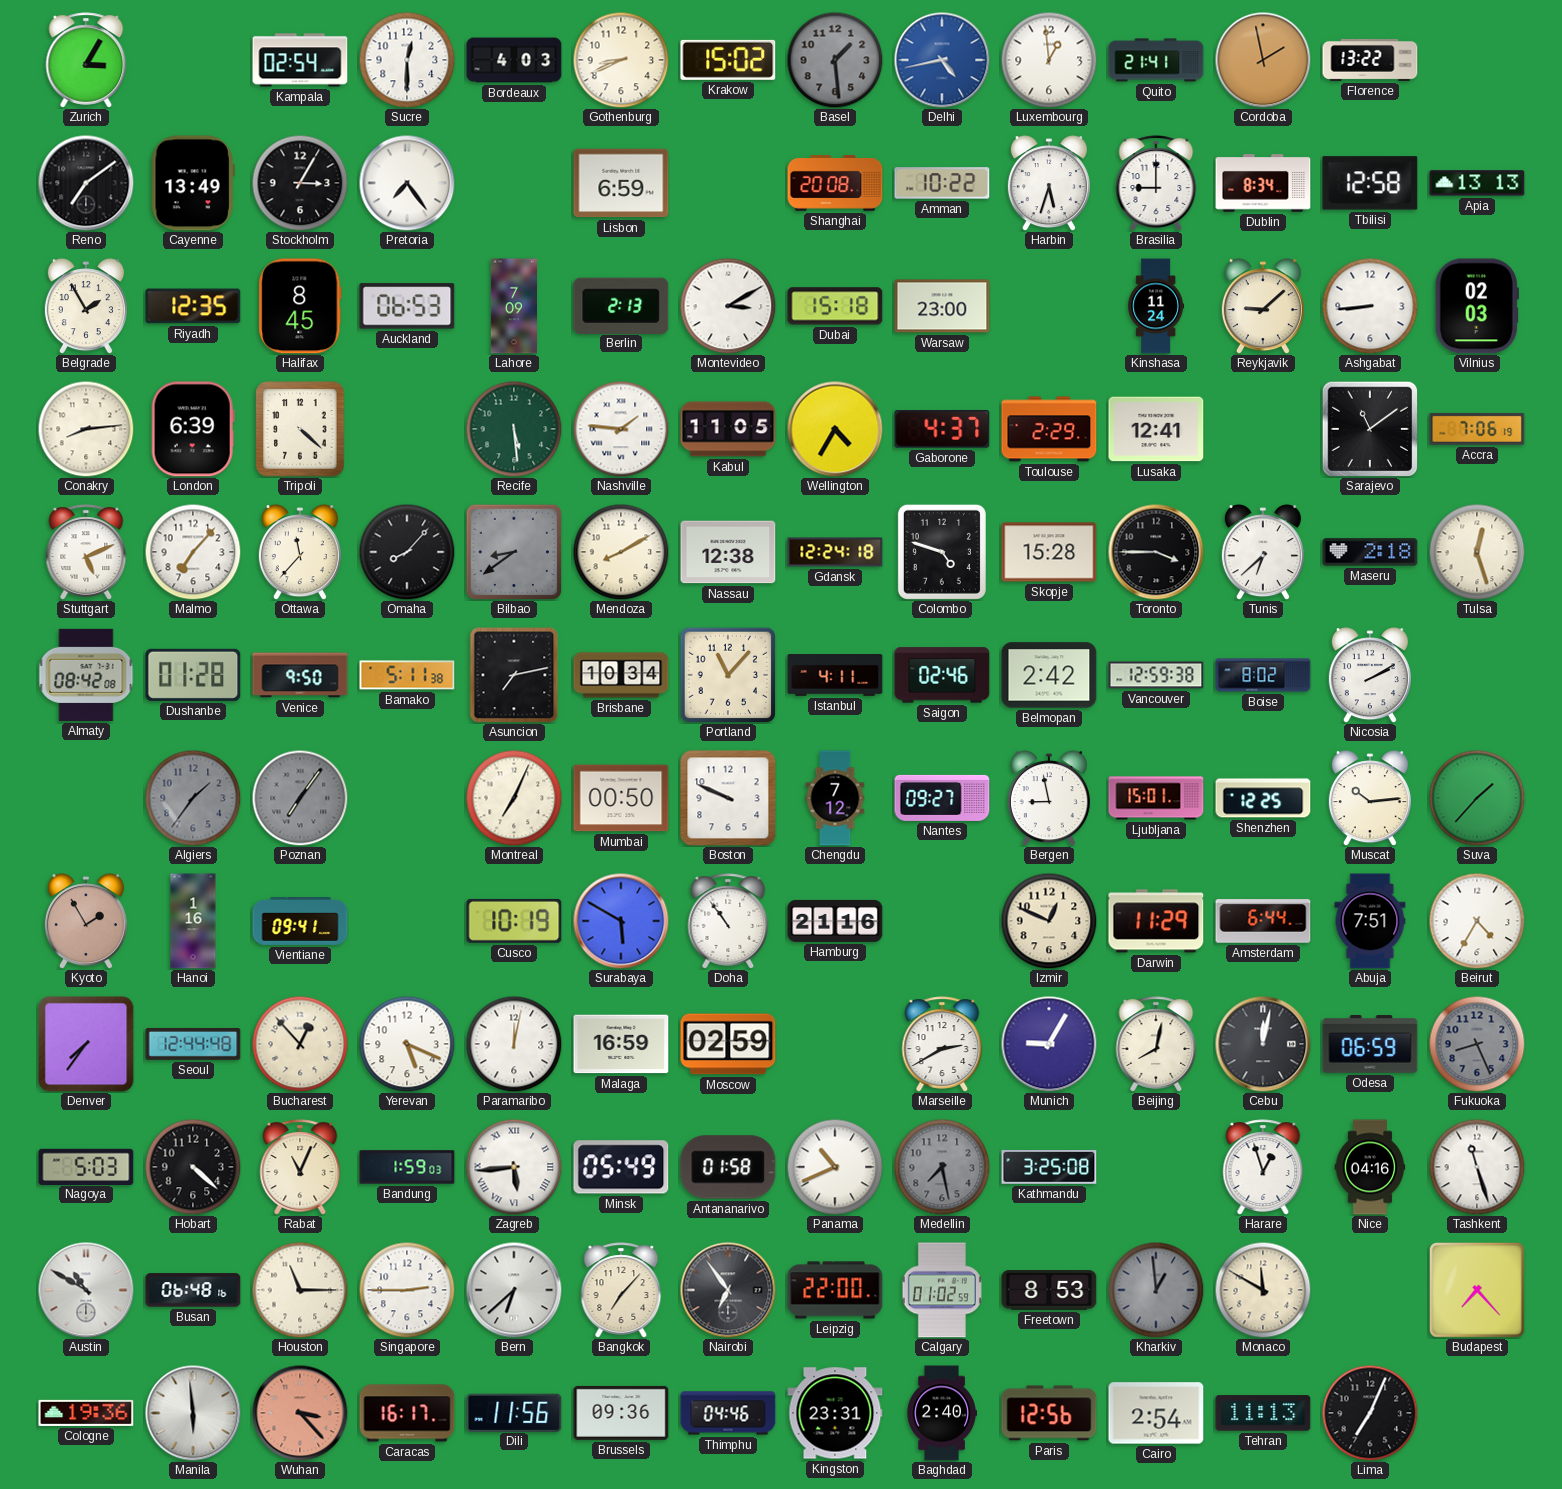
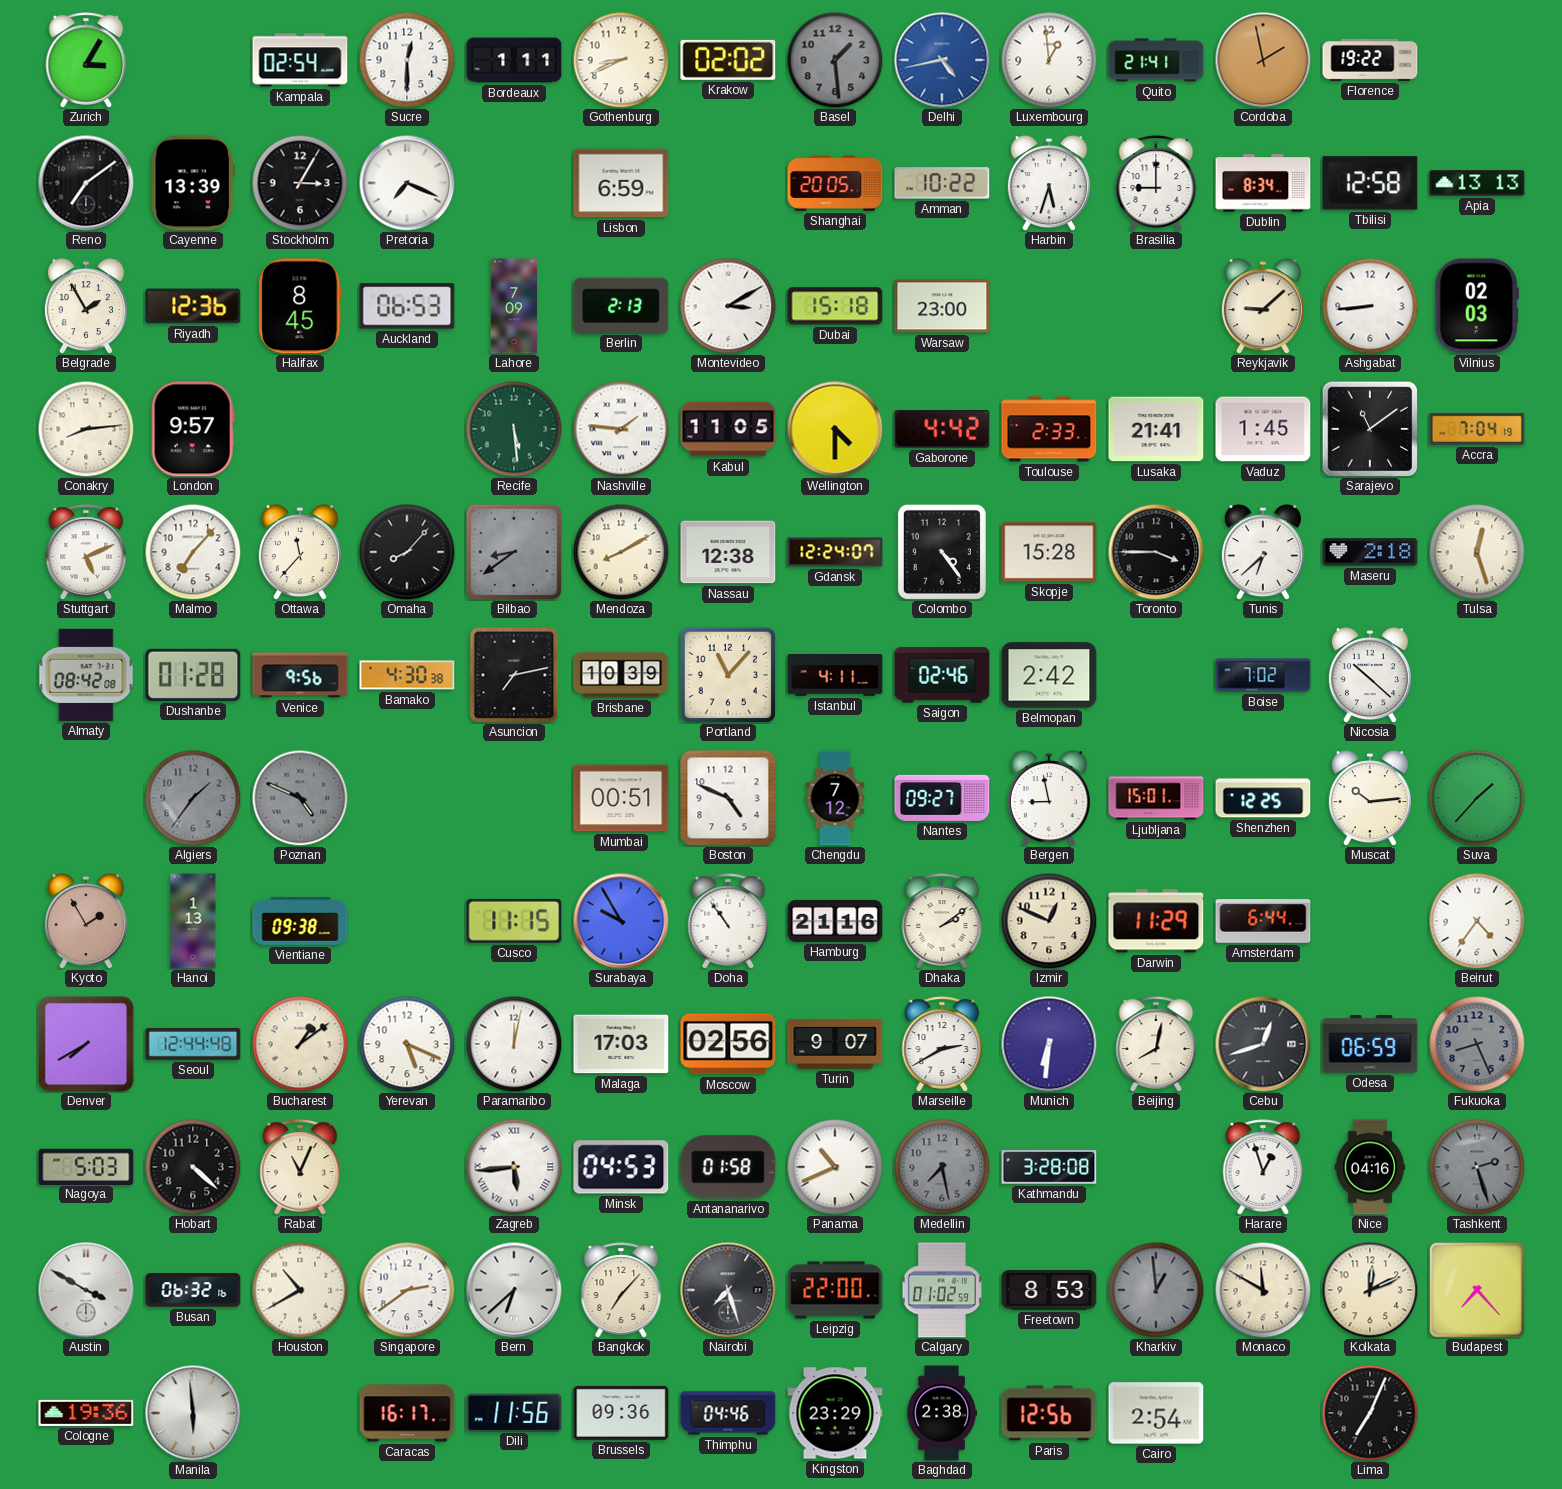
Bordeaux: 4:03 -> 1:11 (514, 60)
Krakow: 15:02 -> 02:02 (728, 60)
Florence: 13:22 -> 19:22 (1370, 60)
Cayenne: 13:49 -> 13:39 (193, 183)
Pretoria: 7:24 -> 7:19 (407, 183)
Shanghai: 20:08 -> 20:05 (835, 184)
Riyadh: 12:35 -> 12:36 (193, 306)
Kinshasa: 11:24 -> none (1156, 306)
London: 6:39 -> 9:57 (193, 429)
Tripoli: 4:22 -> none (300, 429)
Wellington: 4:35 -> 4:30 (835, 429)
Gaborone: 4:37 -> 4:42 (942, 430)
Toulouse: 2:29 -> 2:33 (1049, 429)
Lusaka: 12:41 -> 21:41 (1156, 429)
Vaduz: none -> 1:45 (1263, 429)
Accra: 7:06 -> 7:04 (1477, 429)
Gdansk: 12:24:18 -> 12:24:07 (835, 552)
Colombo: 4:48 -> 4:24 (942, 552)
Venice: 9:50 -> 9:56 (300, 675)
Bamako: 5:11 -> 4:30 (407, 675)
Brisbane: 10:34 -> 10:39 (621, 675)
Vancouver: 12:59 -> none (1156, 675)
Boise: 8:02 -> 7:02 (1263, 675)
Nicosia: 2:10 -> 10:22 (1370, 675)
Poznan: 7:06 -> 4:49 (300, 798)
Montreal: 7:04 -> none (514, 798)
Mumbai: 00:50 -> 00:51 (621, 798)
Boston: 9:49 -> 4:49 (728, 798)
Hanoi: 1:16 -> 1:13 (193, 921)
Vientiane: 09:41 -> 09:38 (300, 921)
Cusco: 10:19 -> 11:15 (514, 921)
Surabaya: 5:50 -> 9:55 (621, 921)
Dhaka: none -> 2:09 (942, 921)
Abuja: 7:51 -> none (1370, 921)
Beirut: 4:35 -> 4:36 (1477, 921)
Denver: 7:36 -> 7:40 (86, 1044)
Bucharest: 12:53 -> 1:09 (300, 1044)
Malaga: 16:59 -> 17:03 (621, 1044)
Moscow: 02:59 -> 02:56 (728, 1044)
Turin: none -> 9:07 (835, 1044)
Munich: 9:05 -> 6:31 (1049, 1044)
Cebu: 12:02 -> 12:42 (1263, 1044)
Bandung: 1:59 -> none (407, 1167)
Minsk: 05:49 -> 04:53 (621, 1167)
Kathmandu: 3:25 -> 3:28 (1049, 1168)
Tashkent: 11:27 -> 2:27 (1477, 1167)
Tashkent dial: white -> grey (1477, 1167)
Austin: 10:50 -> 3:50 (86, 1290)
Busan: 06:48 -> 06:32 (193, 1290)
Houston: 11:15 -> 10:40 (300, 1290)
Singapore: 2:45 -> 2:39 (407, 1290)
Nairobi: 6:54 -> 7:27 (728, 1290)
Kolkata: none -> 12:11 (1370, 1290)
Wuhan: 3:23 -> none (300, 1413)
Kingston: 23:31 -> 23:29 (835, 1413)
Baghdad: 2:40 -> 2:38 (942, 1413)
Tehran: 11:13 -> none (1263, 1413)
